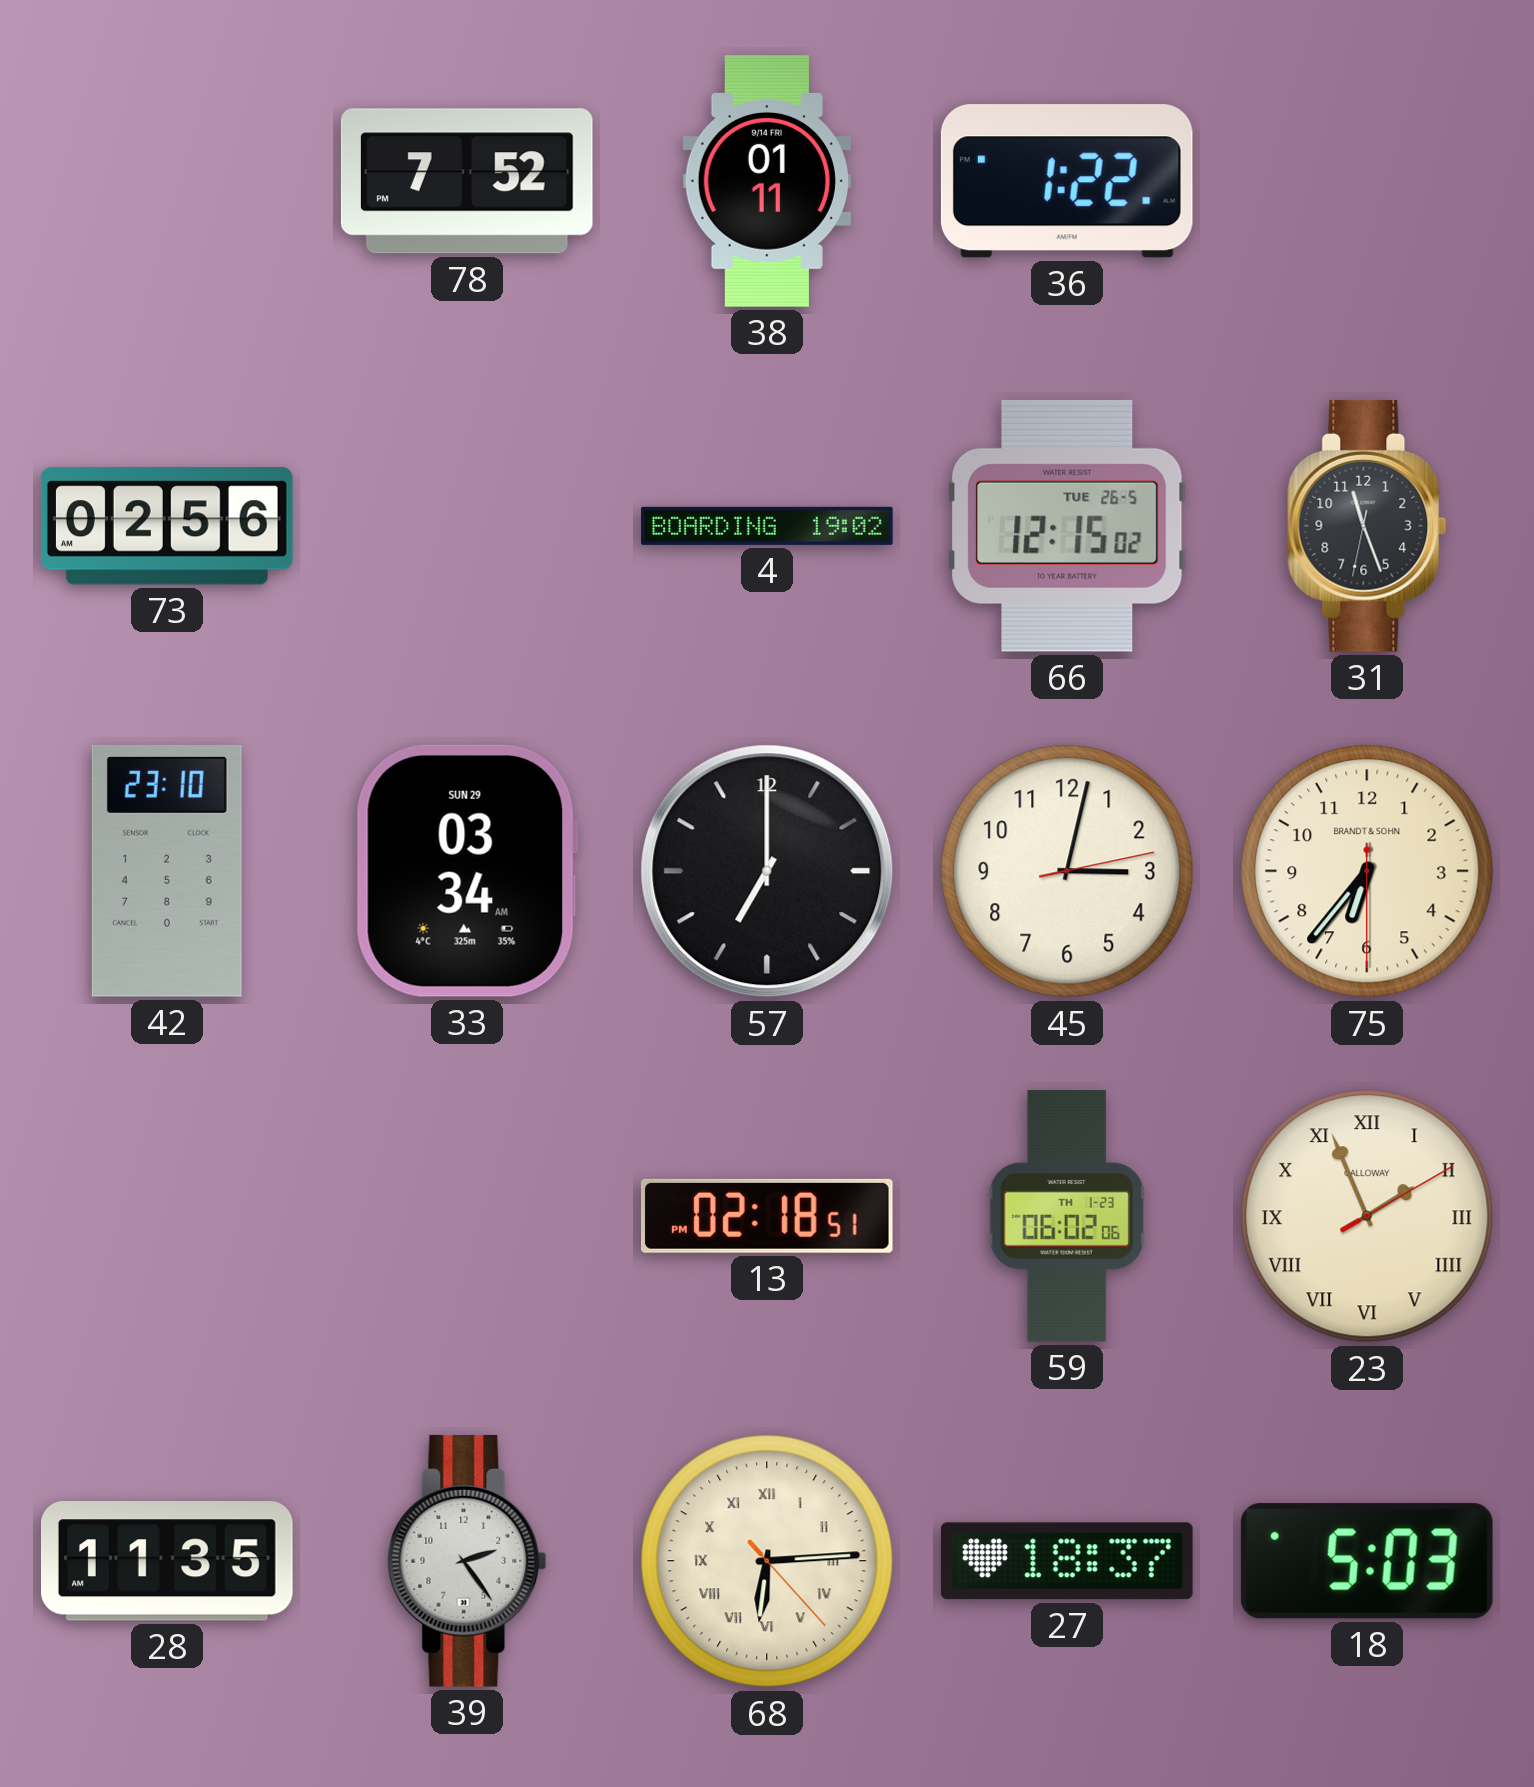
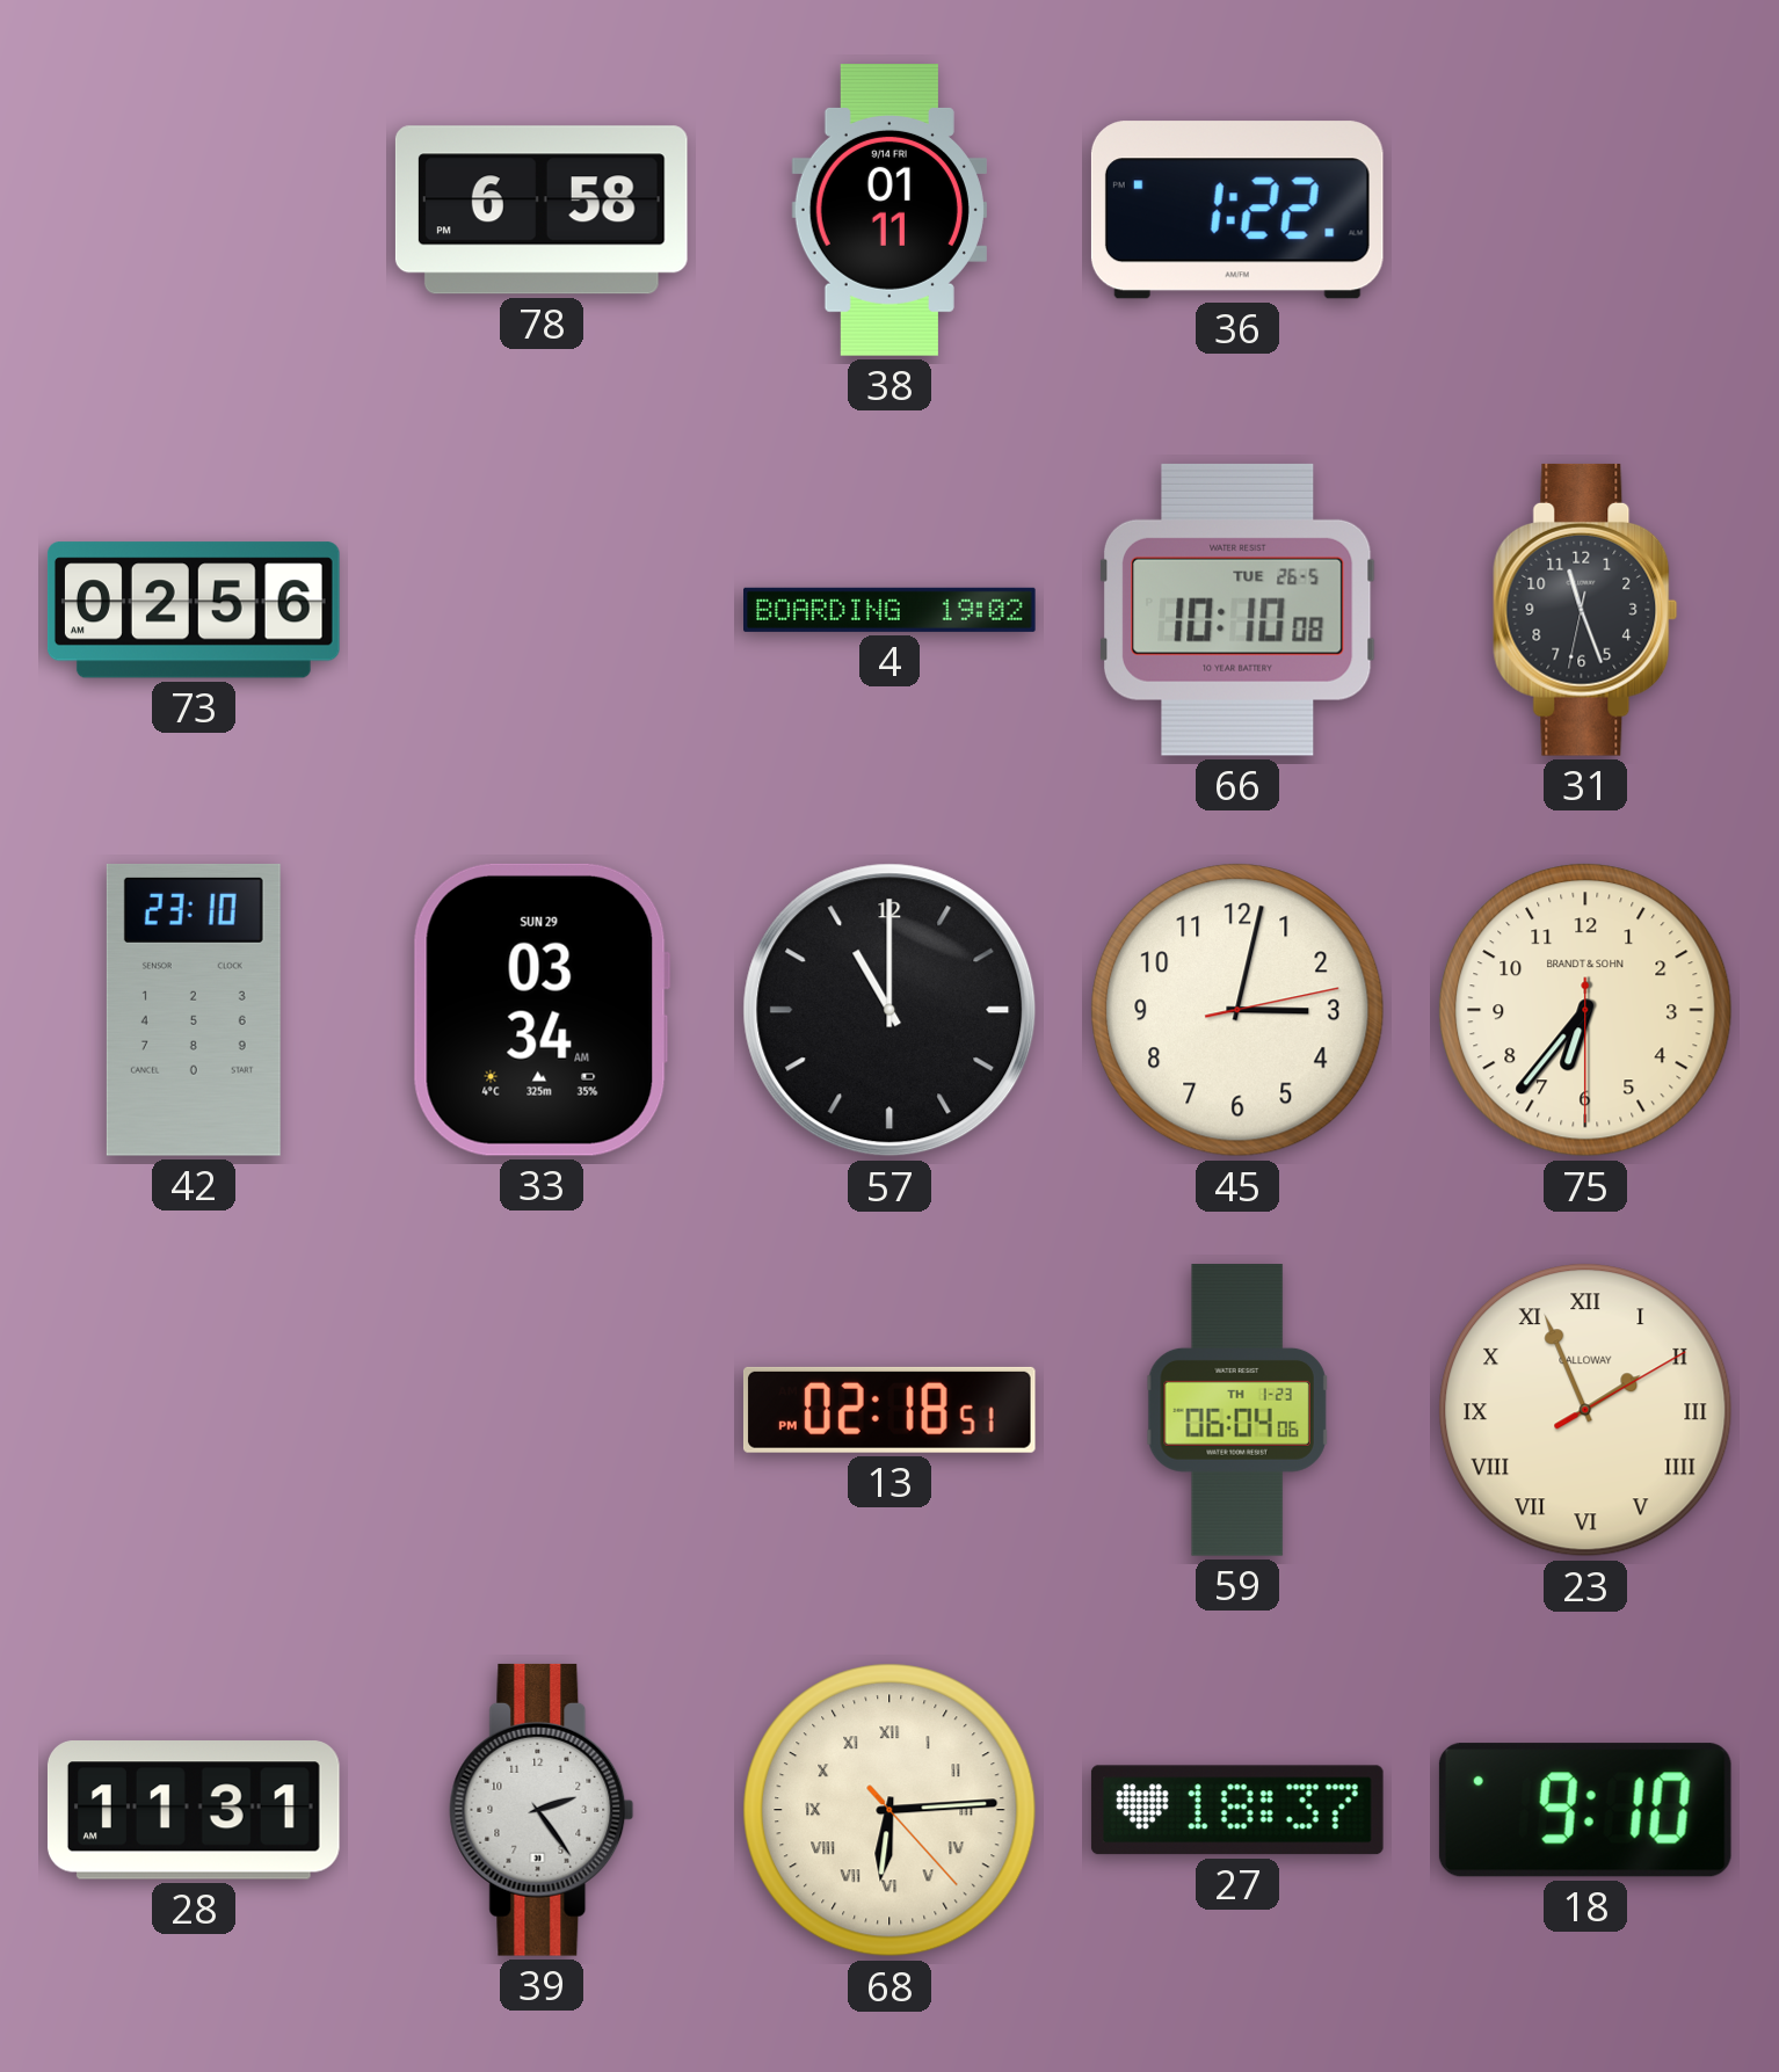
78: 7:52 -> 6:58 (542, 210)
66: 12:15 -> 10:10 (1239, 610)
57: 7:00 -> 11:00 (889, 1010)
59: 06:02 -> 06:04 (1237, 1410)
28: 11:35 -> 11:31 (194, 1810)
18: 5:03 -> 9:10 (1585, 1810)
